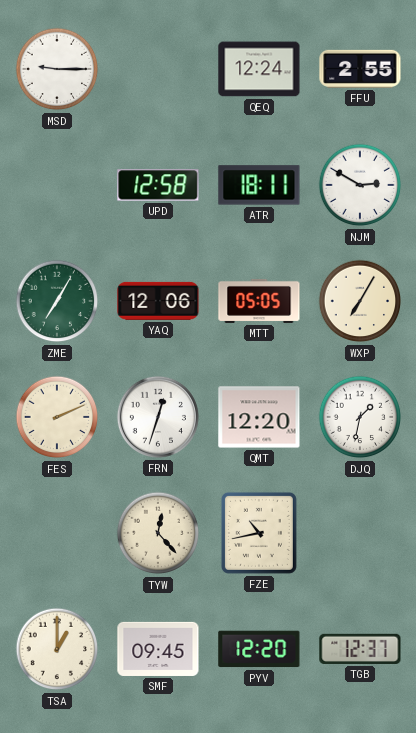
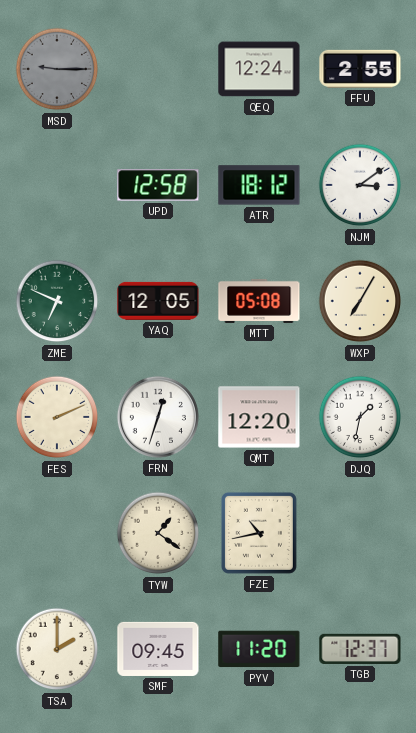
MSD dial: white -> grey (57, 69)
ATR: 18:11 -> 18:12 (259, 185)
NJM: 2:50 -> 3:09 (360, 185)
ZME: 7:05 -> 6:49 (57, 301)
YAQ: 12:06 -> 12:05 (158, 301)
MTT: 05:05 -> 05:08 (259, 301)
TYW: 12:23 -> 1:21 (158, 533)
TSA: 1:00 -> 2:00 (57, 649)
PYV: 12:20 -> 11:20 (259, 649)
